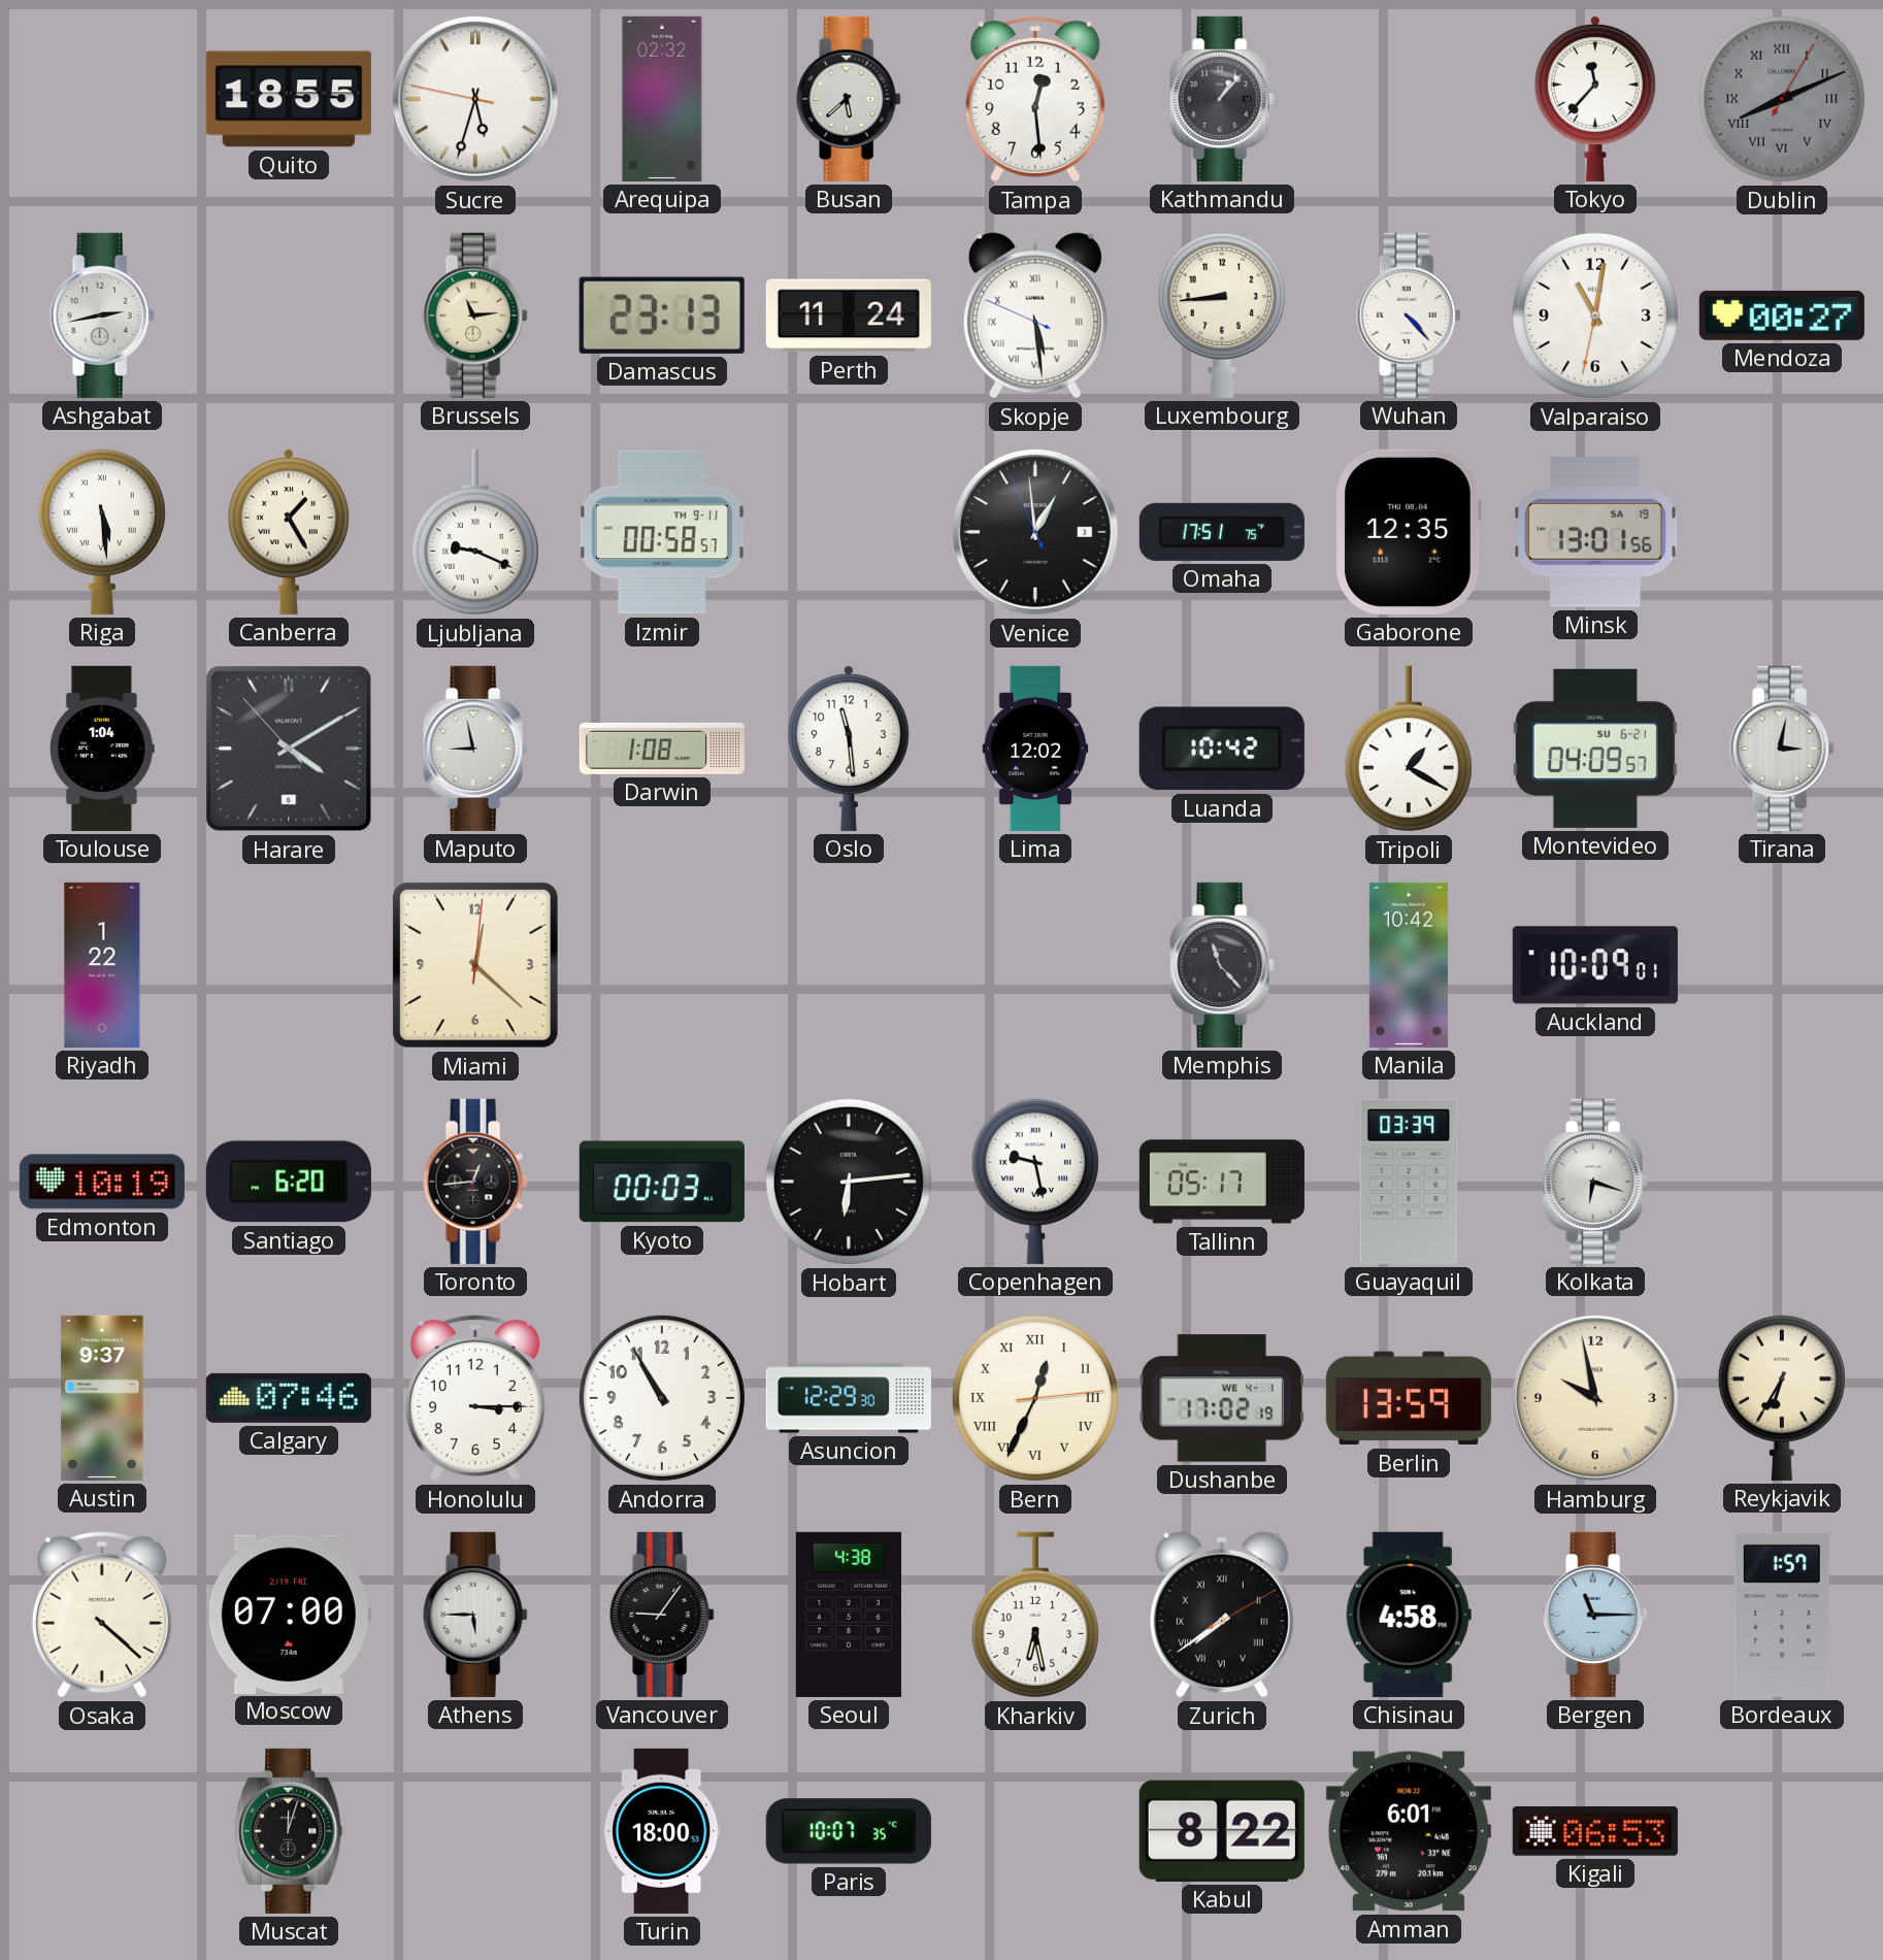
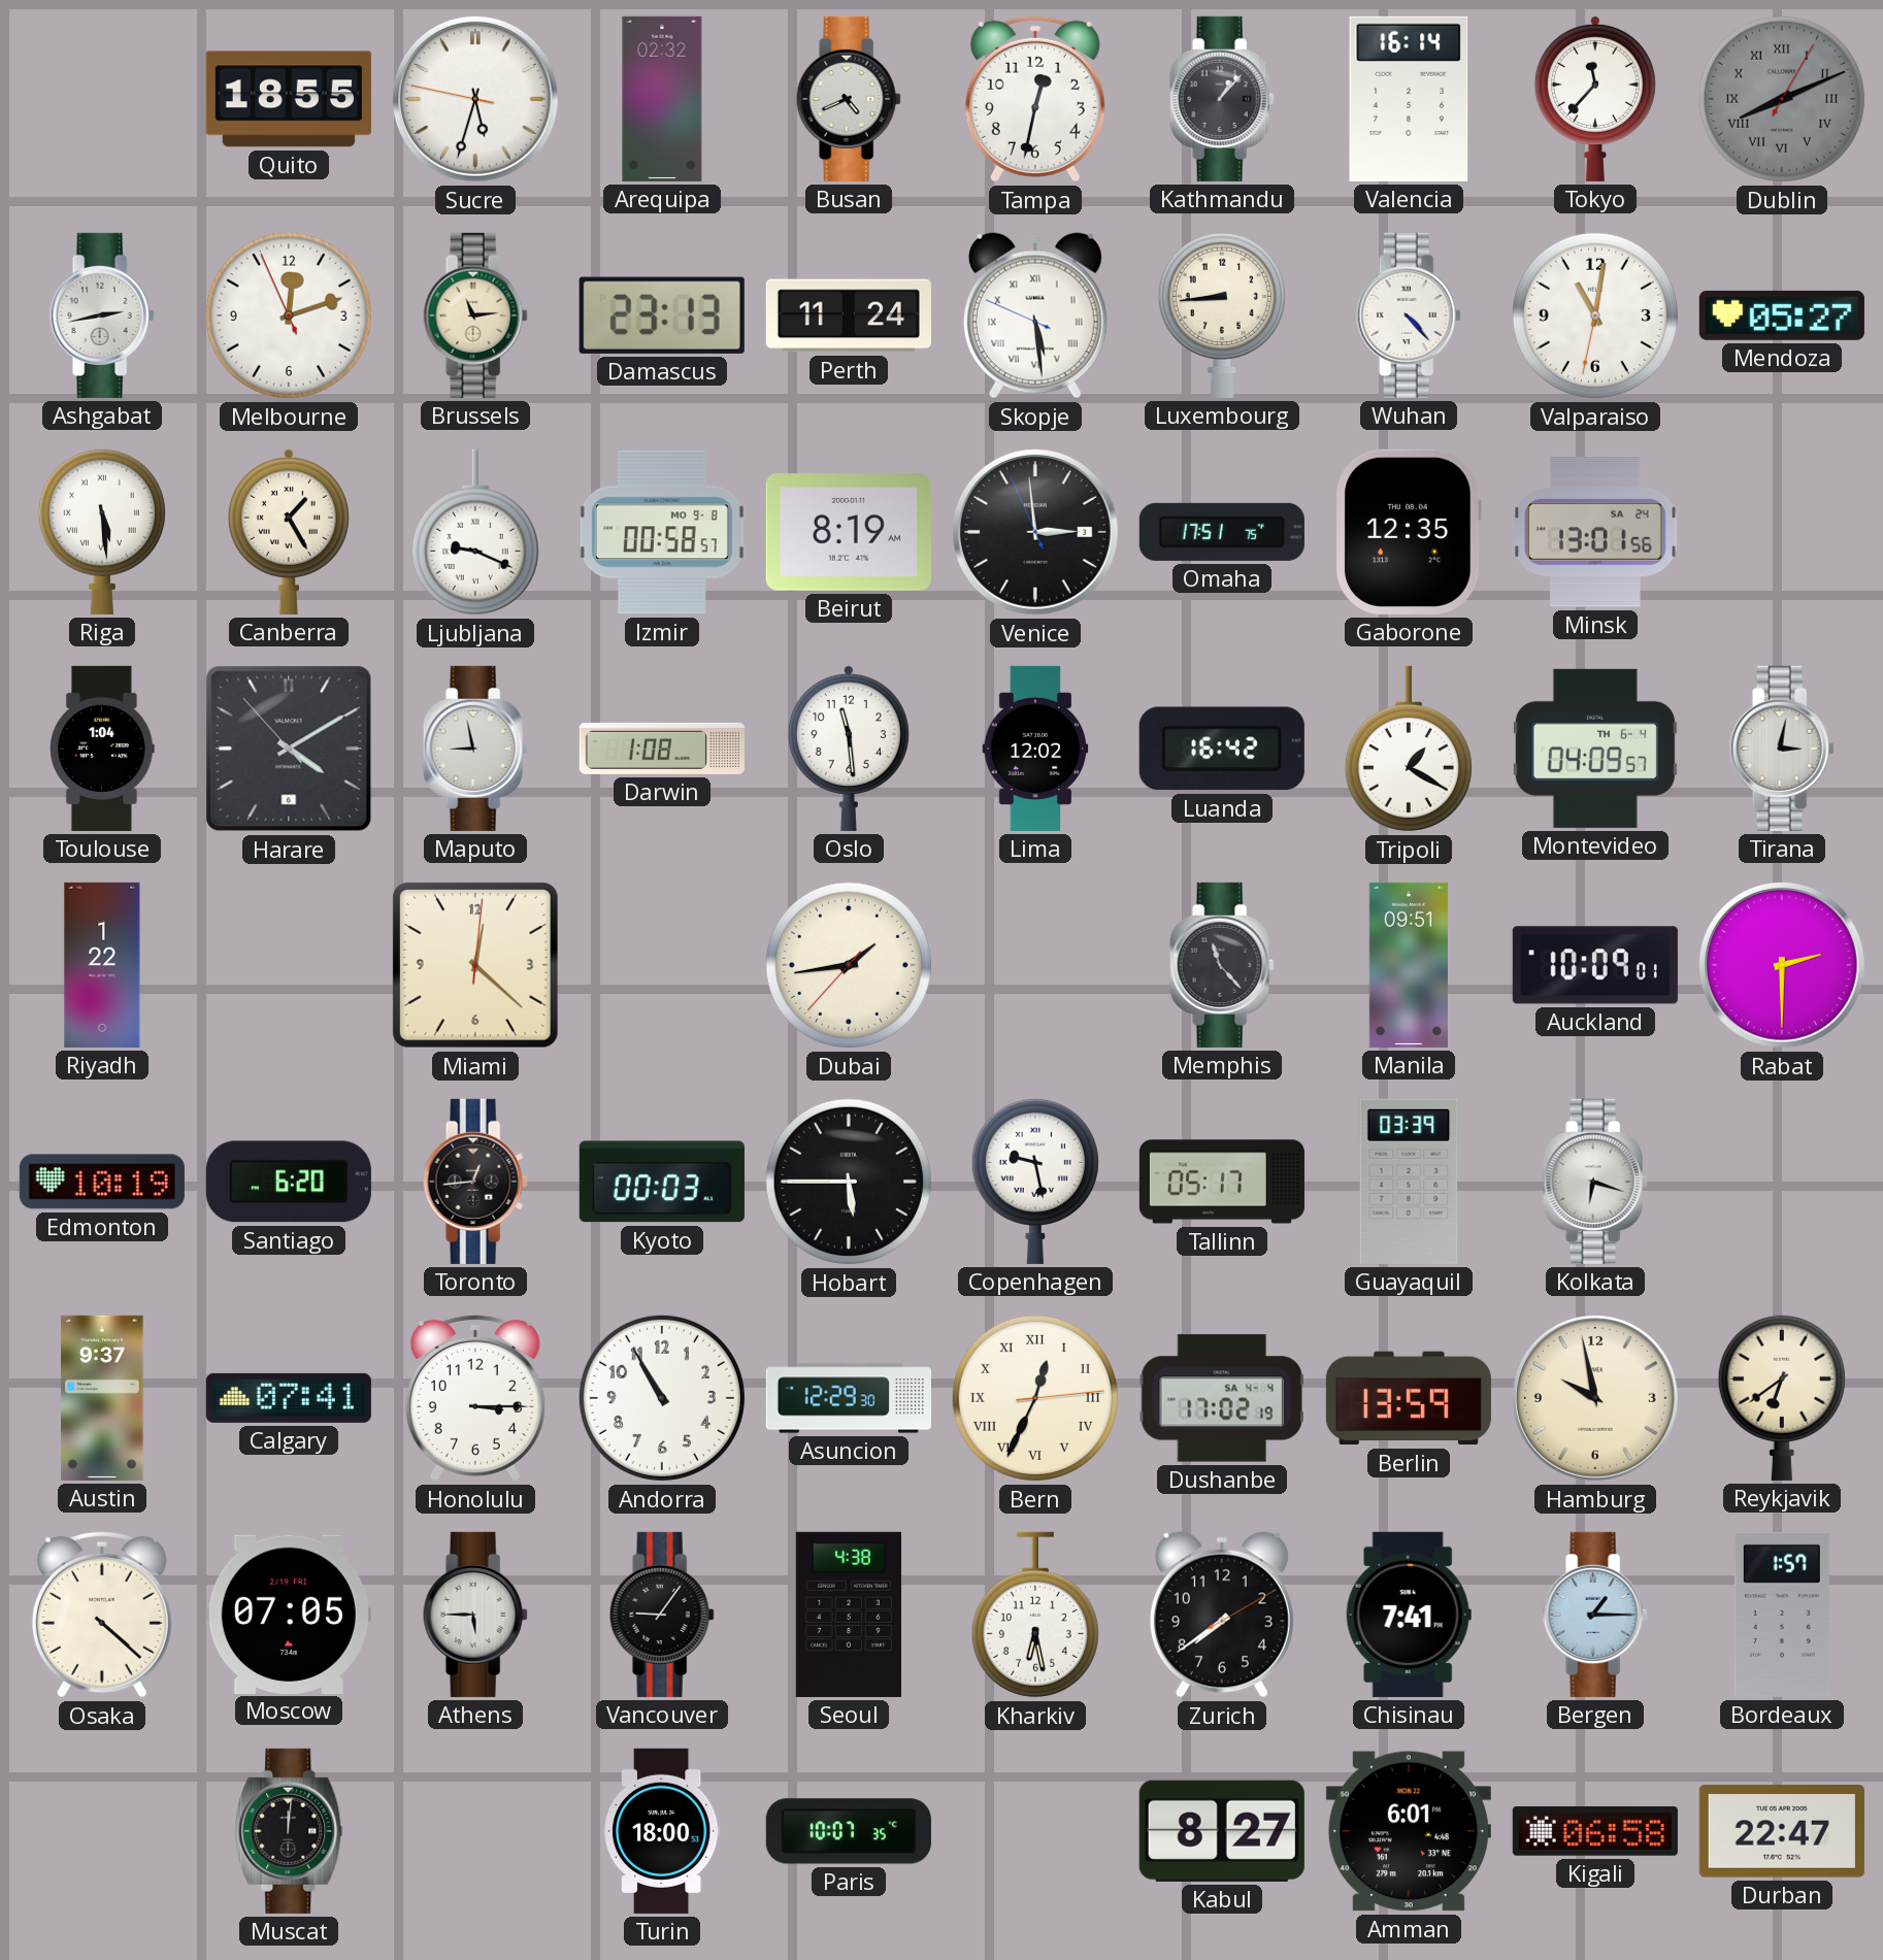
Busan: 5:38 -> 4:41 (849, 99)
Tampa: 12:29 -> 12:32 (1035, 99)
Valencia: none -> 16:14 (1409, 99)
Melbourne: none -> 12:11 (289, 315)
Mendoza: 00:27 -> 05:27 (1782, 315)
Izmir date: TH 9-11 -> MO 9-8 (662, 532)
Beirut: none -> 8:19 (849, 532)
Venice: 12:58 -> 2:58 (1035, 532)
Minsk date: SA 19 -> SA 24 (1595, 532)
Luanda: 10:42 -> 16:42 (1222, 749)
Montevideo date: SU 6-21 -> TH 6-4 (1595, 749)
Dubai: none -> 1:43 (849, 965)
Manila: 10:42 -> 09:51 (1409, 965)
Rabat: none -> 2:30 (1782, 965)
Hobart: 6:14 -> 5:45 (849, 1182)
Calgary: 07:46 -> 07:41 (289, 1398)
Dushanbe date: WE 4-1 -> SA 4-4 (1222, 1398)
Reykjavik: 6:35 -> 6:39 (1782, 1397)
Moscow: 07:00 -> 07:05 (289, 1614)
Zurich numerals: Roman -> Arabic (1222, 1615)
Chisinau: 4:58 -> 7:41 (1409, 1615)
Bergen: 11:15 -> 1:15 (1595, 1615)
Muscat: 12:03 -> 12:01 (289, 1831)
Kabul: 8:22 -> 8:27 (1222, 1831)
Kigali: 06:53 -> 06:58 (1595, 1831)
Durban: none -> 22:47 (1782, 1831)
